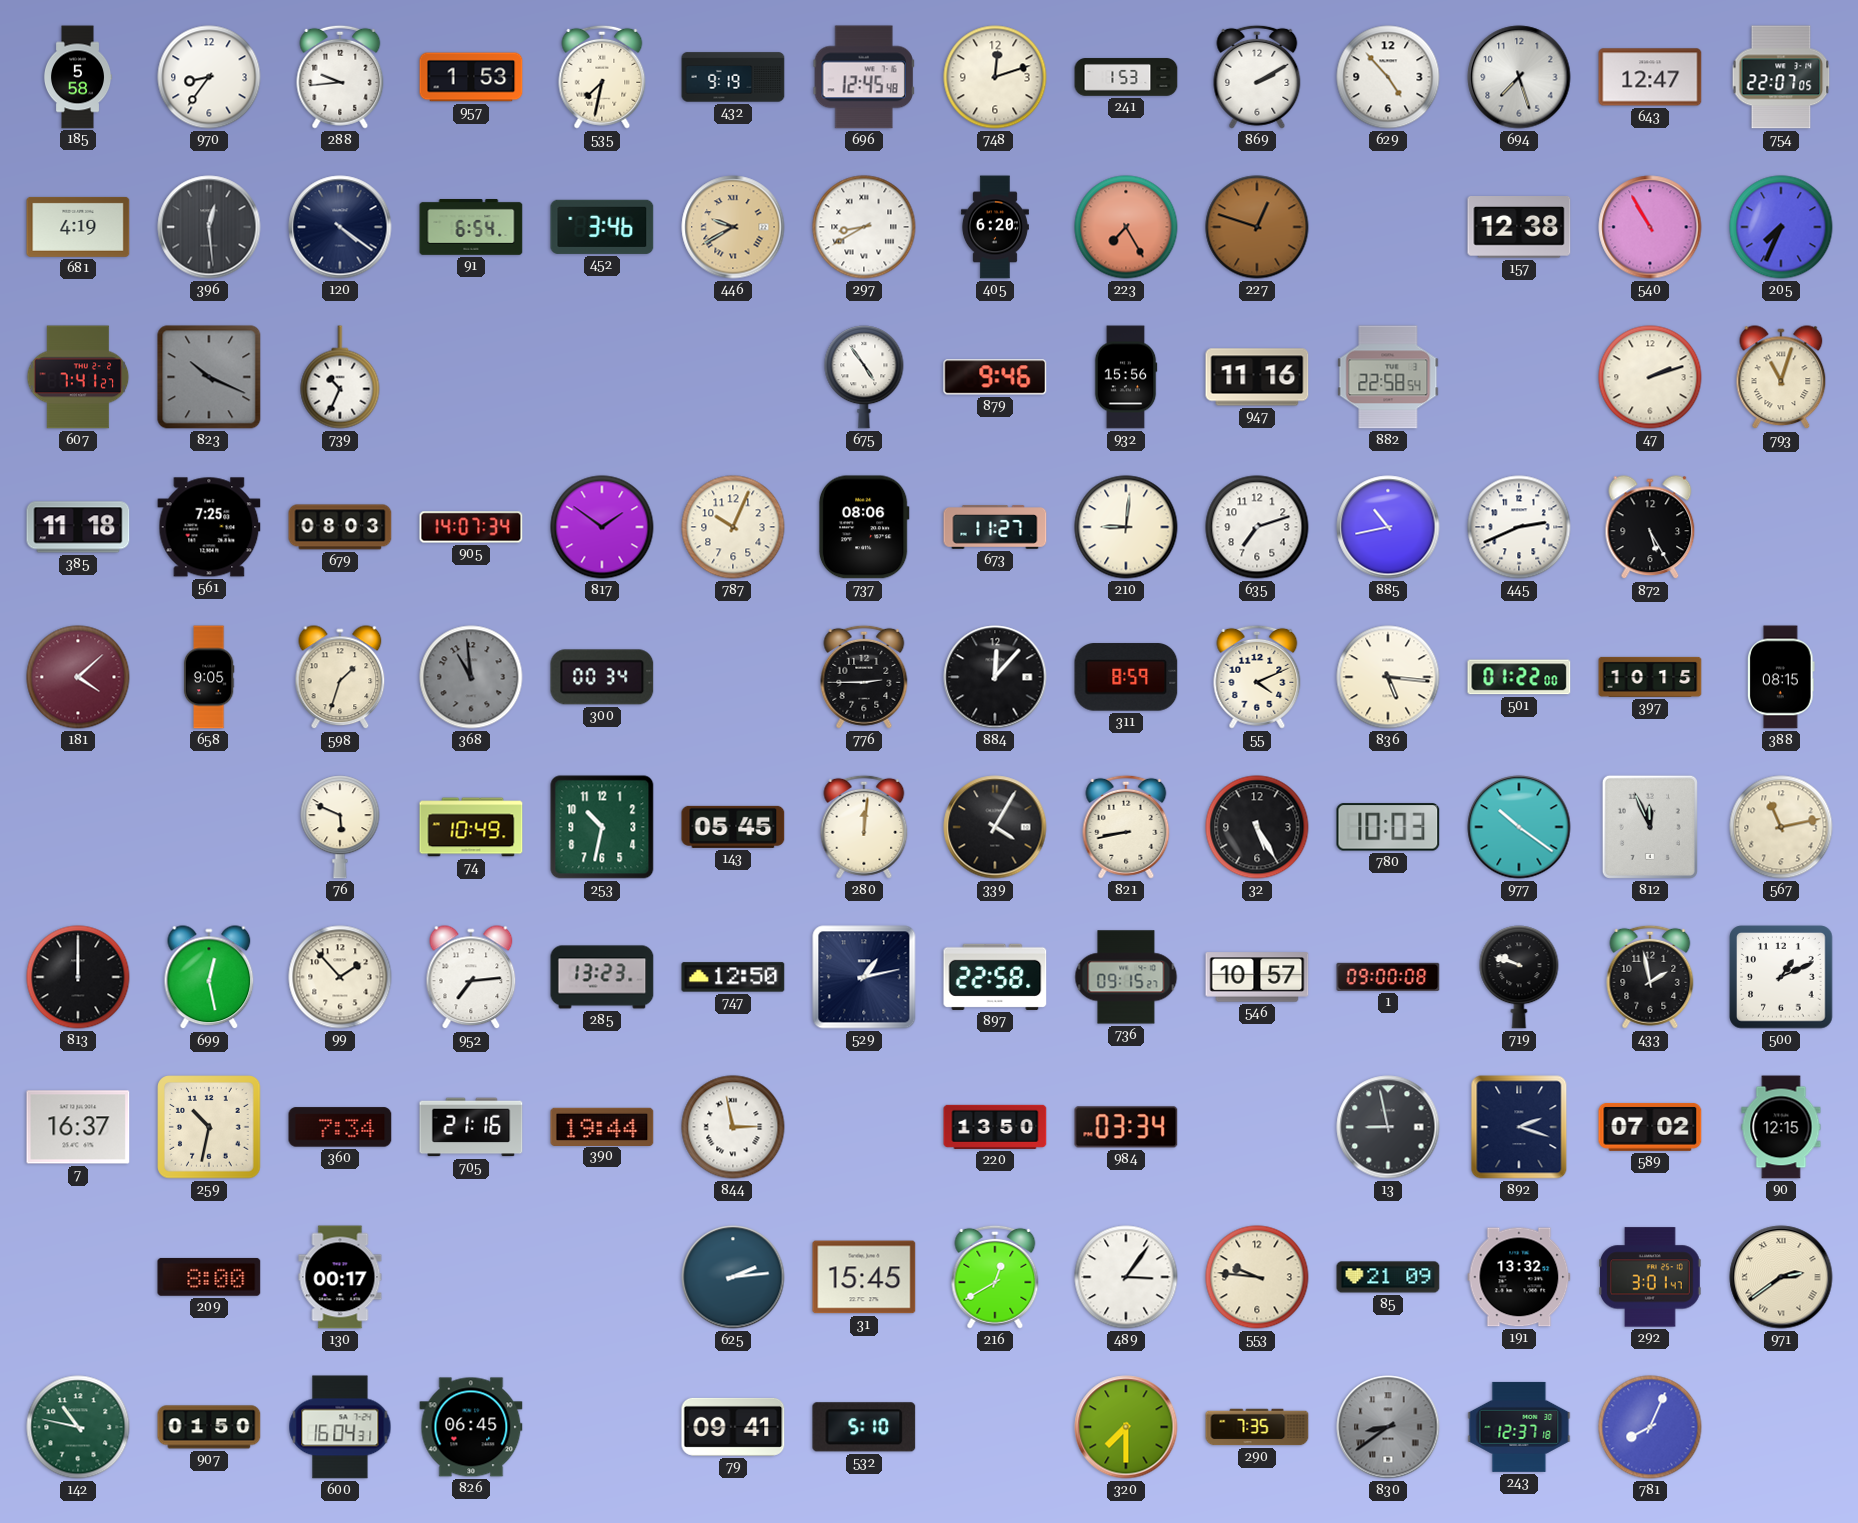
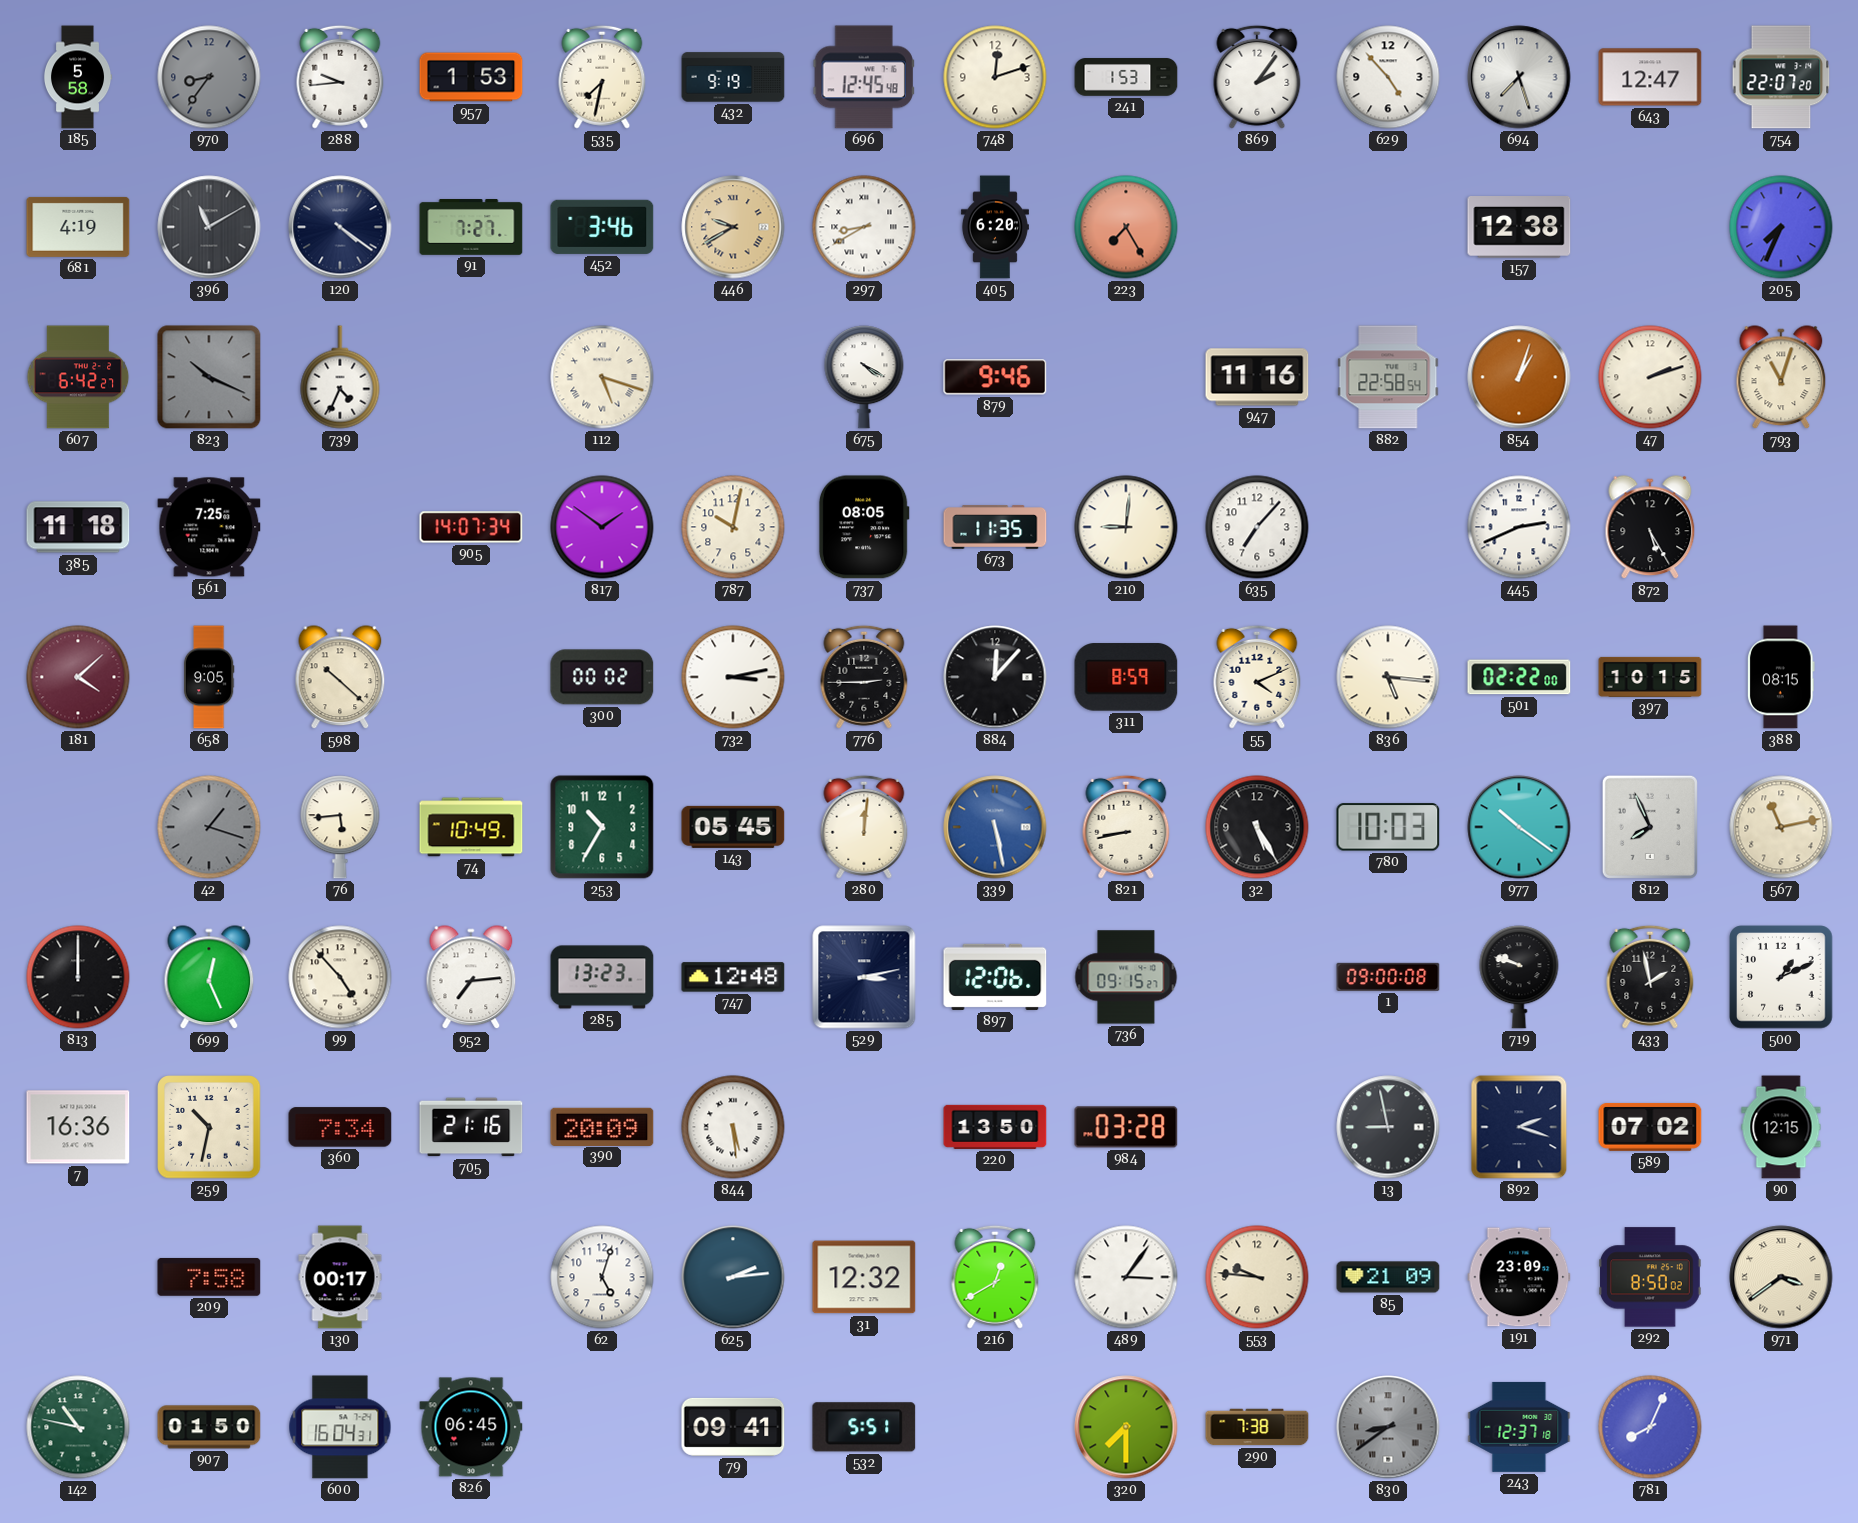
970 dial: white -> grey (209, 77)
869: 2:10 -> 2:06 (1257, 77)
754: 22:07:05 -> 22:07:20 (1781, 77)
396: 12:29 -> 11:10 (209, 227)
91: 6:54 -> 7:27 (471, 228)
227: 12:48 -> none (1257, 227)
540: 10:55 -> none (1650, 227)
607: 7:41 -> 6:42 (78, 377)
739: 10:34 -> 4:34 (340, 377)
112: none -> 5:18 (602, 377)
675: 4:54 -> 4:20 (864, 377)
932: 15:56 -> none (1126, 377)
854: none -> 1:03 (1519, 377)
679: 08:03 -> none (340, 527)
787: 10:04 -> 10:02 (733, 527)
737: 08:06 -> 08:05 (864, 527)
673: 11:27 -> 11:35 (995, 527)
635: 7:12 -> 7:07 (1257, 527)
885: 10:43 -> none (1388, 527)
598: 1:33 -> 10:22 (340, 678)
368: 10:59 -> none (471, 677)
300: 00:34 -> 00:02 (602, 677)
732: none -> 3:13 (733, 677)
501: 01:22 -> 02:22 (1519, 677)
42: none -> 1:18 (209, 827)
76: 5:49 -> 5:44 (340, 827)
253: 10:32 -> 10:35 (602, 827)
339: 4:05 -> 5:28 (995, 827)
339 dial: black -> blue (995, 827)
812: 11:56 -> 7:56 (1650, 827)
699: 12:28 -> 12:26 (209, 978)
99: 1:53 -> 4:53 (340, 977)
747: 12:50 -> 12:48 (733, 977)
529: 1:13 -> 3:13 (864, 977)
897: 22:58 -> 12:06 (995, 977)
546: 10:57 -> none (1257, 977)
7: 16:37 -> 16:36 (78, 1127)
390: 19:44 -> 20:09 (602, 1126)
844: 2:58 -> 5:29 (733, 1127)
984: 03:34 -> 03:28 (1126, 1127)
209: 8:00 -> 7:58 (209, 1277)
62: none -> 5:03 (602, 1277)
31: 15:45 -> 12:32 (864, 1277)
191: 13:32 -> 23:09 (1519, 1277)
292: 3:01 -> 8:50 (1651, 1277)
971: 2:39 -> 3:39 (1781, 1277)
532: 5:10 -> 5:51 (864, 1427)
290: 7:35 -> 7:38 (1257, 1427)
